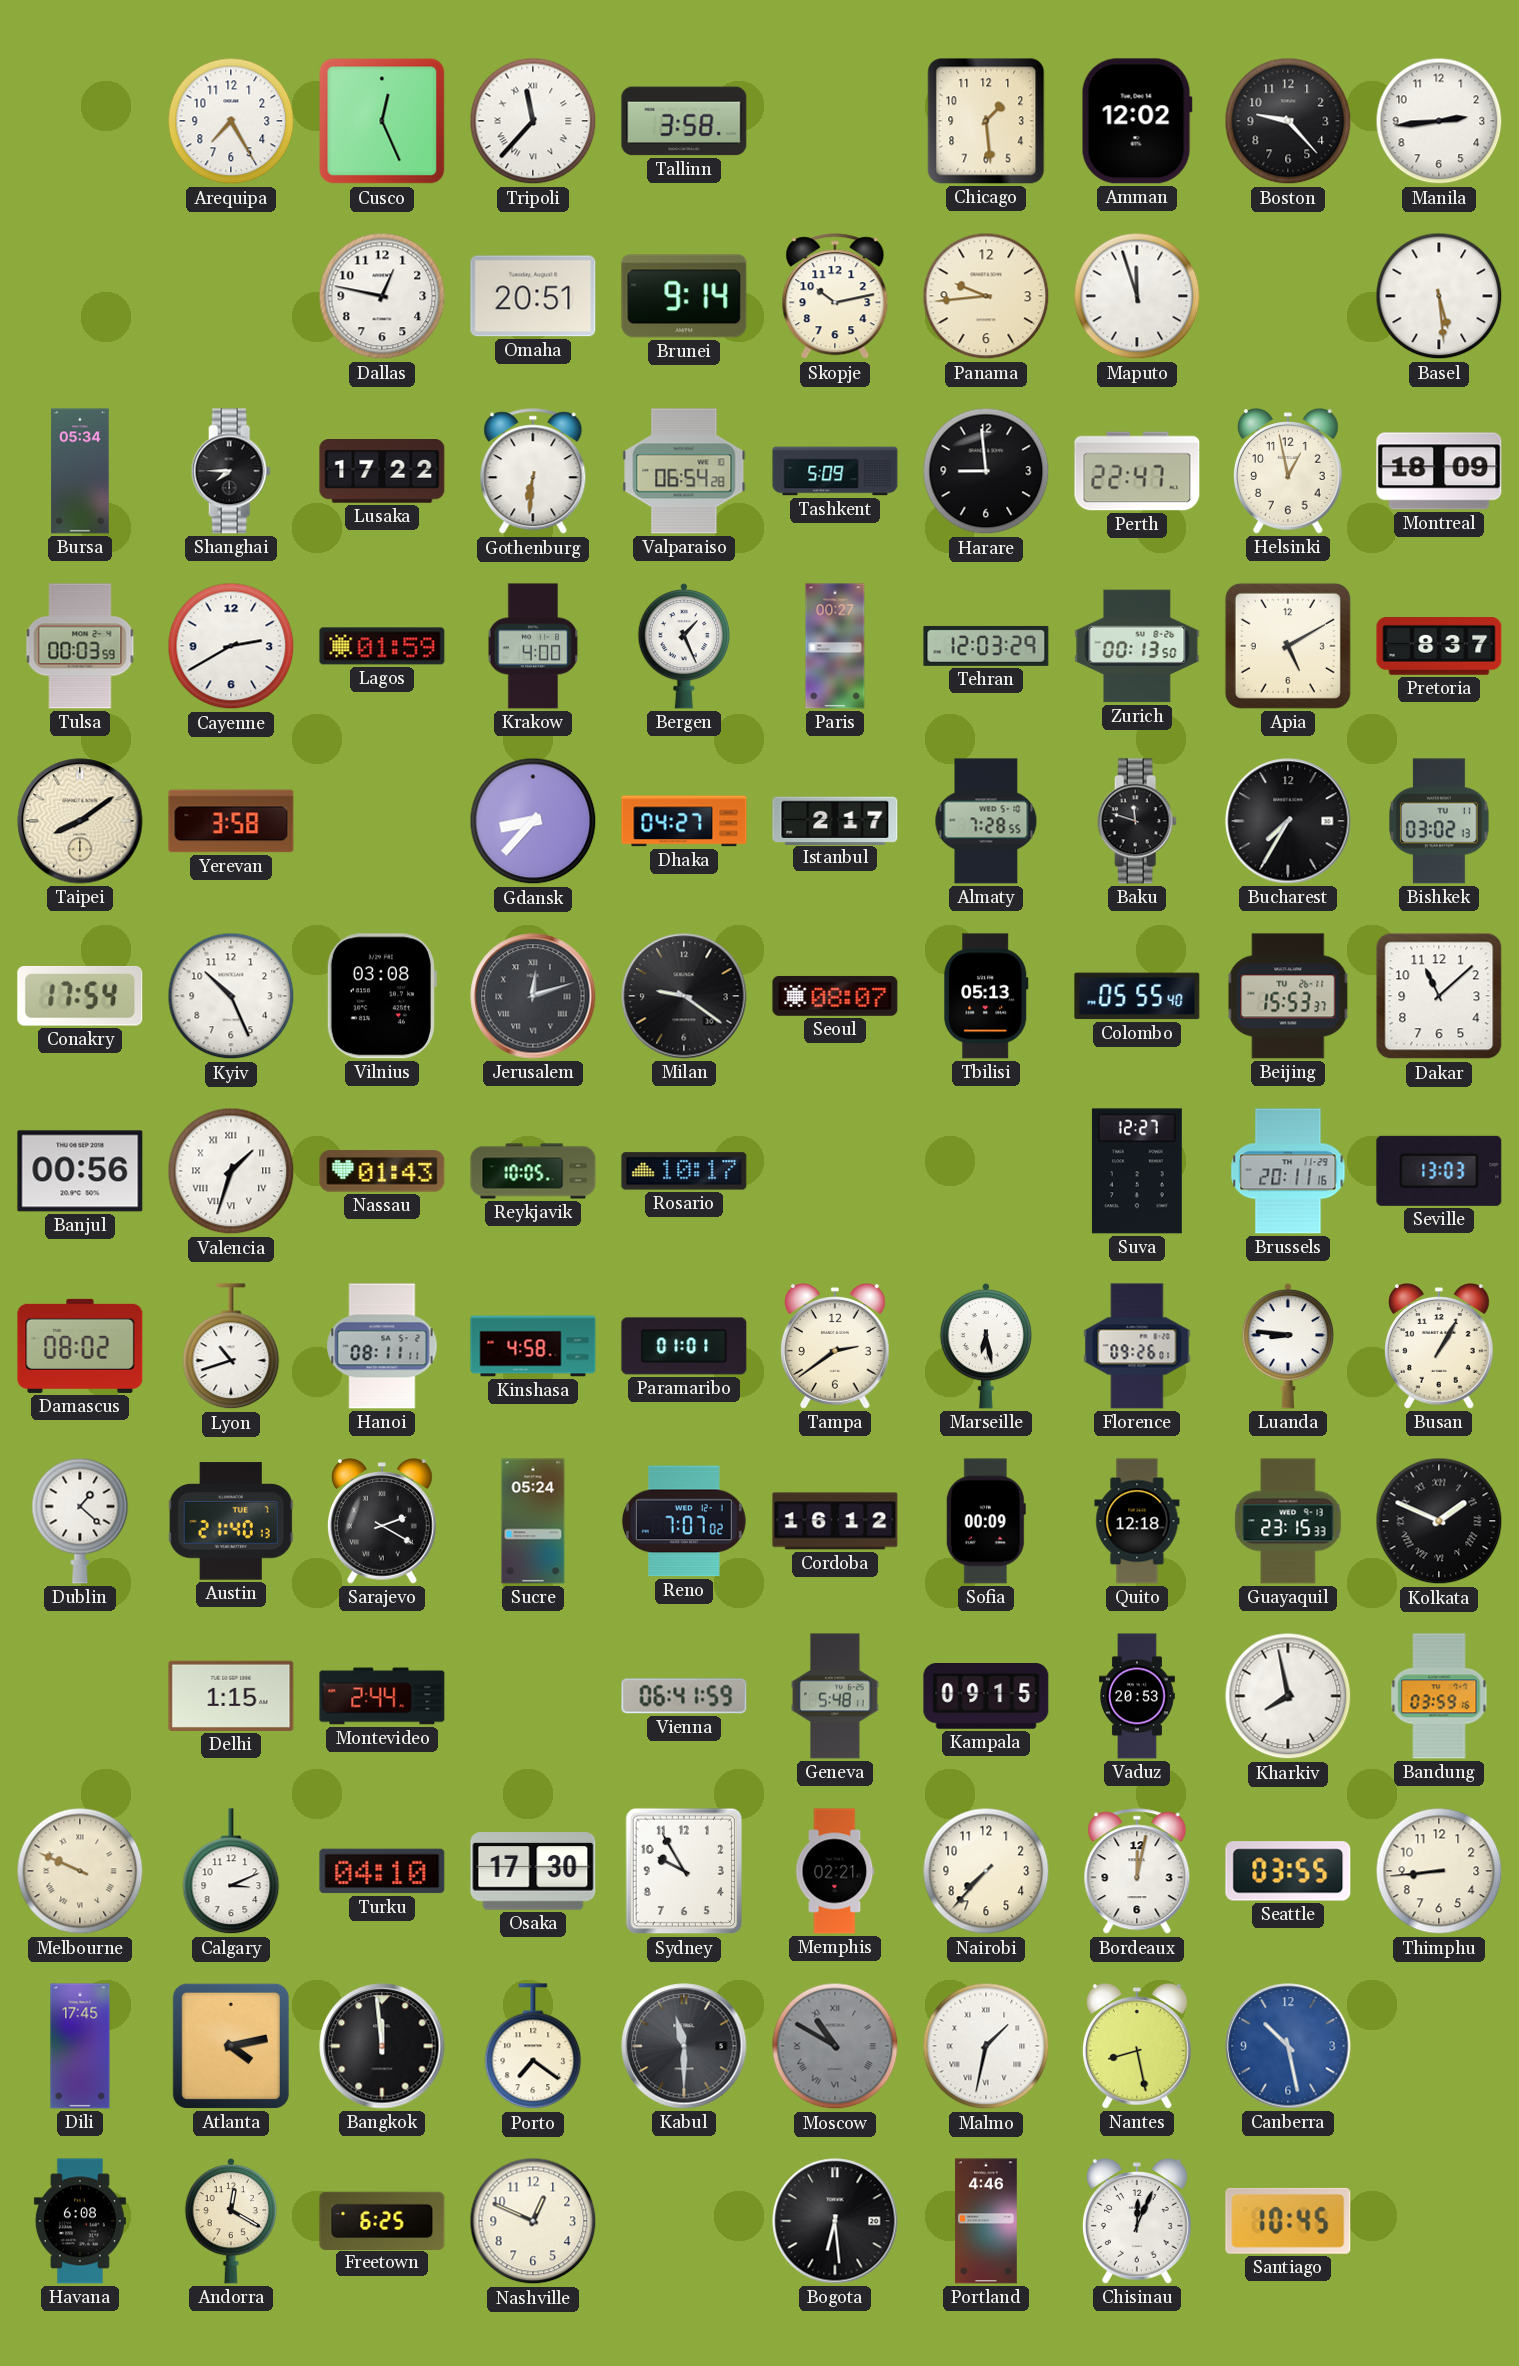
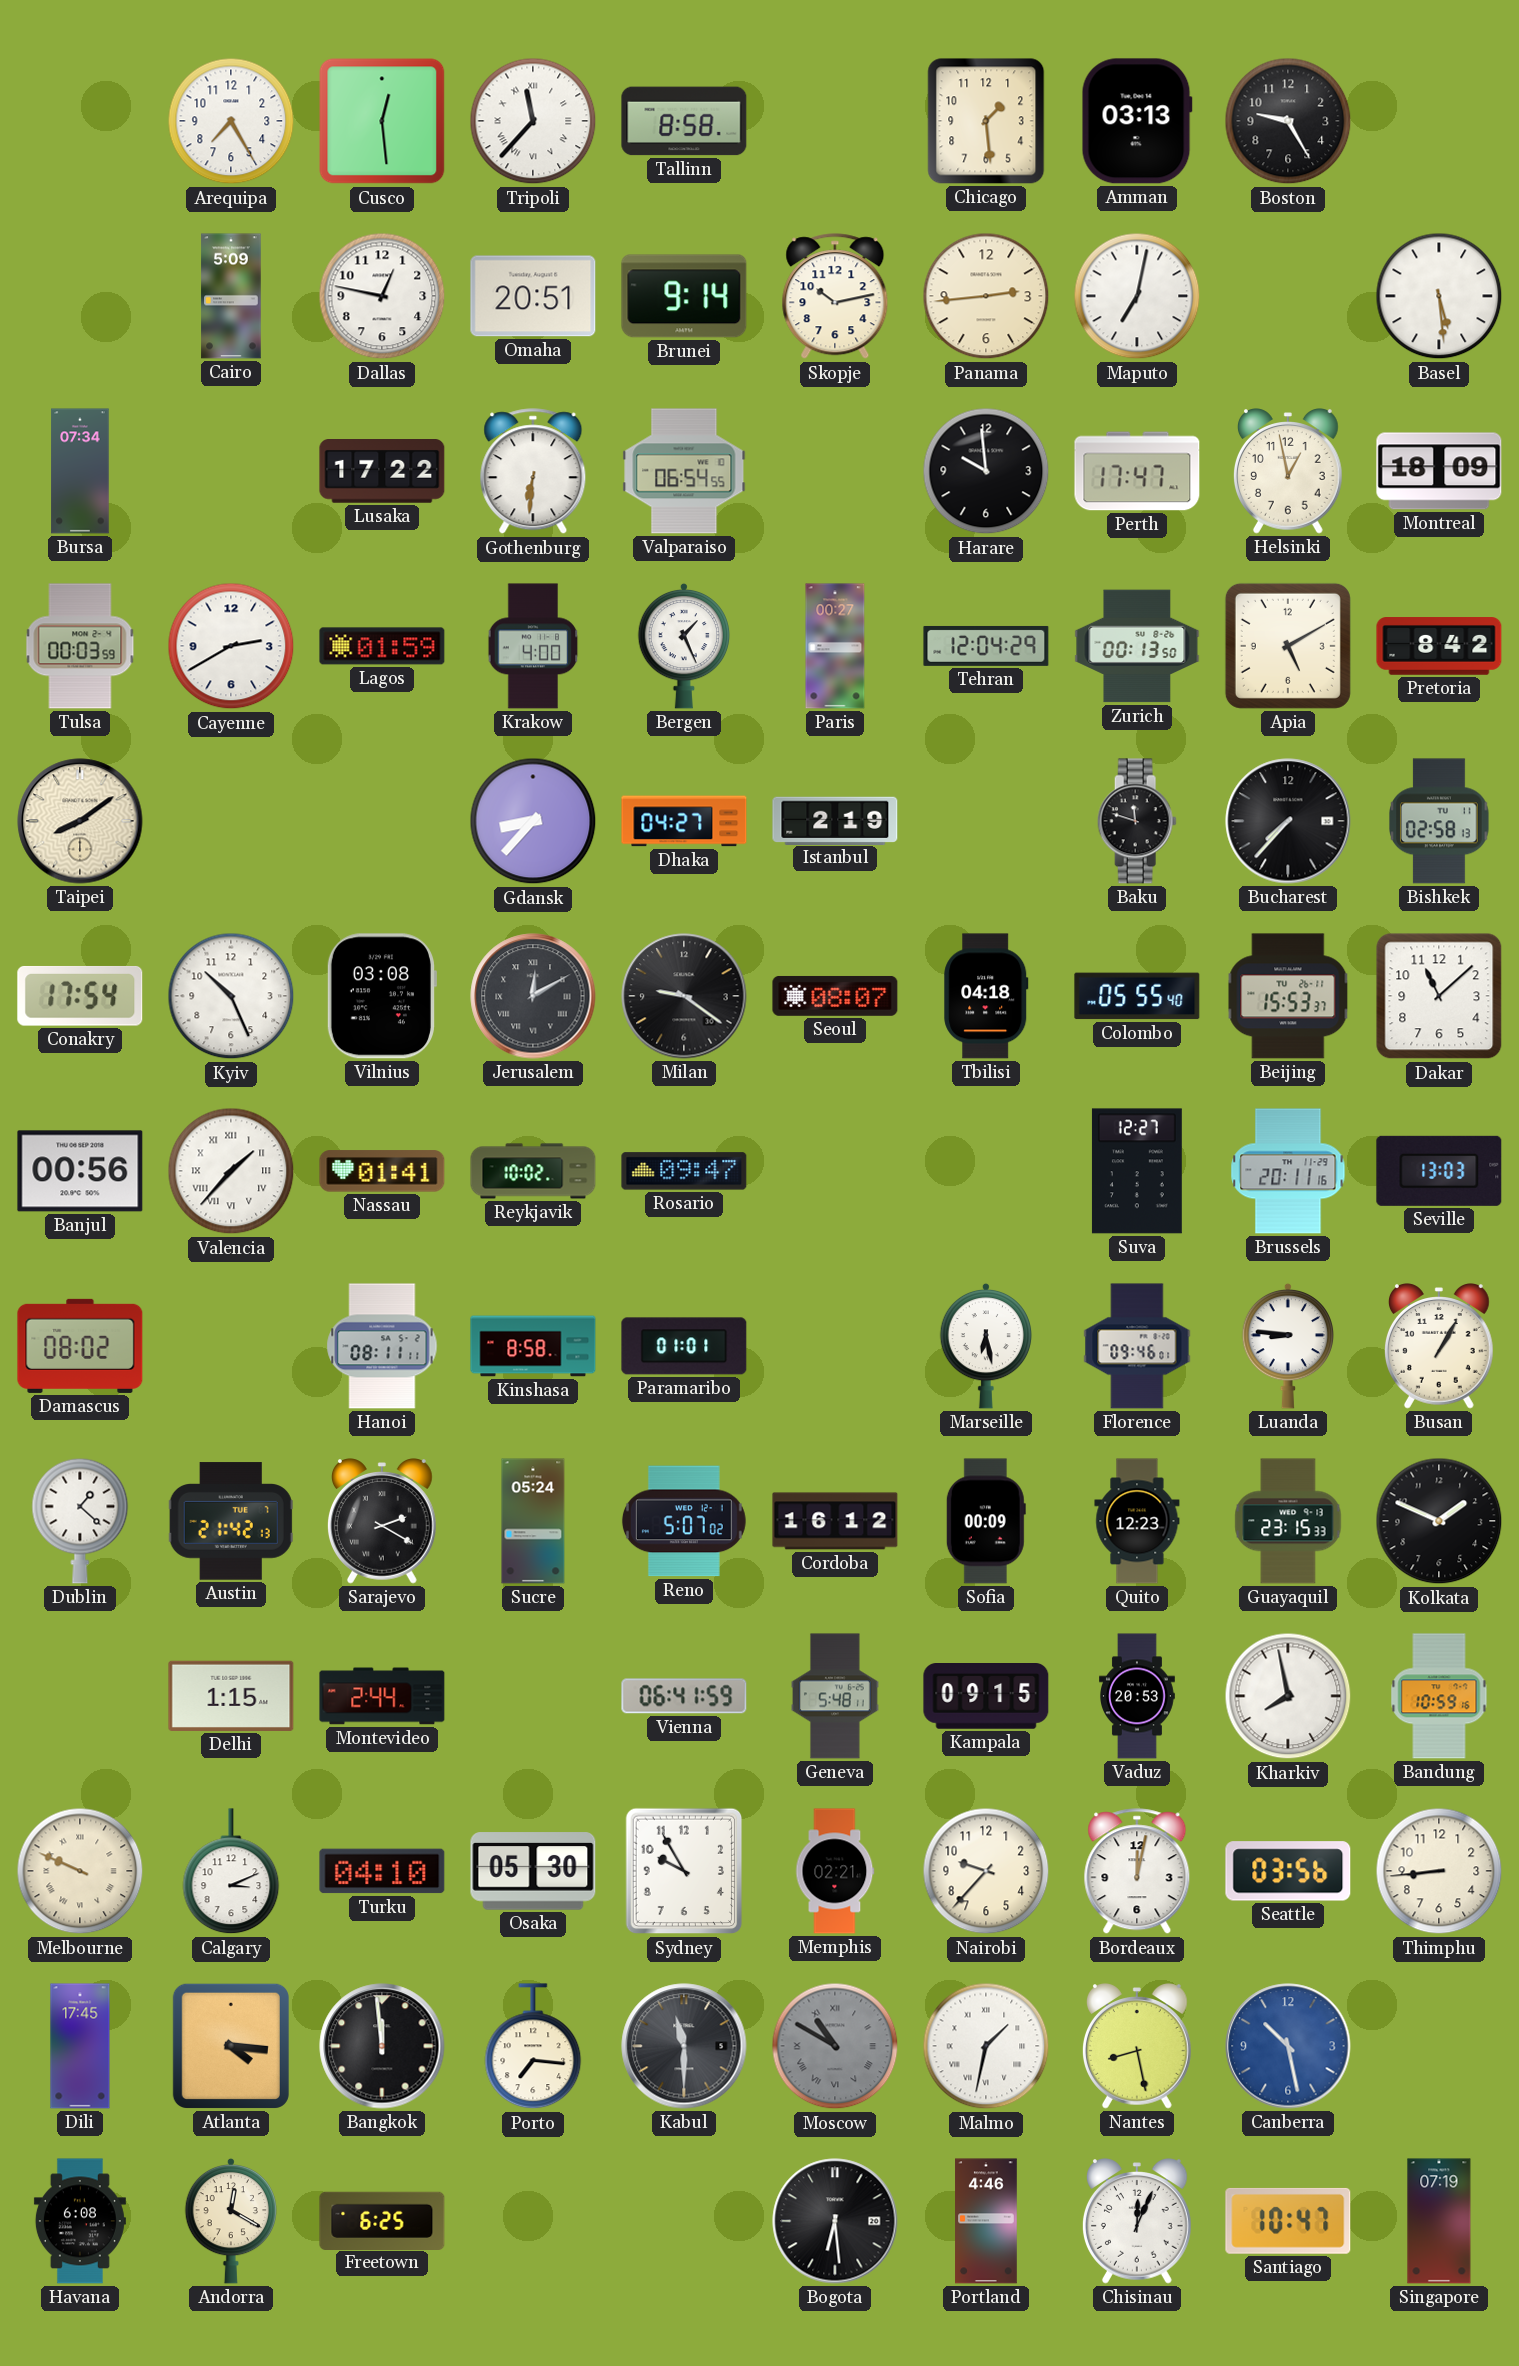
Cusco: 12:26 -> 12:29 (382, 121)
Tallinn: 3:58 -> 8:58 (684, 121)
Amman: 12:02 -> 03:13 (1137, 121)
Boston: 9:23 -> 9:25 (1288, 121)
Manila: 2:44 -> none (1439, 121)
Cairo: none -> 5:09 (231, 296)
Panama: 9:44 -> 2:44 (986, 296)
Maputo: 11:57 -> 7:02 (1137, 296)
Bursa: 05:34 -> 07:34 (80, 471)
Shanghai: 7:45 -> none (231, 471)
Valparaiso: 06:54:28 -> 06:54:55 (684, 471)
Tashkent: 5:09 -> none (835, 471)
Harare: 8:59 -> 9:59 (986, 471)
Perth: 22:47 -> 17:47 (1137, 471)
Tehran: 12:03 -> 12:04 (986, 646)
Pretoria: 8:37 -> 8:42 (1439, 646)
Yerevan: 3:58 -> none (231, 821)
Istanbul: 2:17 -> 2:19 (835, 820)
Almaty: 7:28 -> none (986, 821)
Bucharest: 7:35 -> 7:37 (1288, 821)
Bishkek: 03:02 -> 02:58 (1439, 821)
Jerusalem: 12:12 -> 12:10 (533, 996)
Tbilisi: 05:13 -> 04:18 (986, 996)
Valencia: 1:33 -> 1:37 (231, 1171)
Nassau: 01:43 -> 01:41 (382, 1171)
Reykjavik: 10:05 -> 10:02 (533, 1171)
Rosario: 10:17 -> 09:47 (684, 1171)
Lyon: 10:42 -> none (231, 1347)
Kinshasa: 4:58 -> 8:58 (533, 1346)
Tampa: 2:39 -> none (836, 1346)
Florence: 09:26 -> 09:46 (1137, 1346)
Austin: 21:40 -> 21:42 (231, 1521)
Reno: 7:07 -> 5:07 (684, 1521)
Quito: 12:18 -> 12:23 (1137, 1521)
Kolkata numerals: Roman -> Arabic (1439, 1521)
Bandung: 03:59 -> 10:59 (1439, 1696)
Osaka: 17:30 -> 05:30 (533, 1871)
Nairobi: 7:37 -> 9:37 (986, 1871)
Seattle: 03:55 -> 03:56 (1288, 1871)
Atlanta: 4:13 -> 4:16 (231, 2046)
Porto: 7:21 -> 7:16 (533, 2047)
Nashville: 12:49 -> none (533, 2221)
Santiago: 10:45 -> 10:47 (1288, 2221)
Singapore: none -> 07:19 (1439, 2221)
